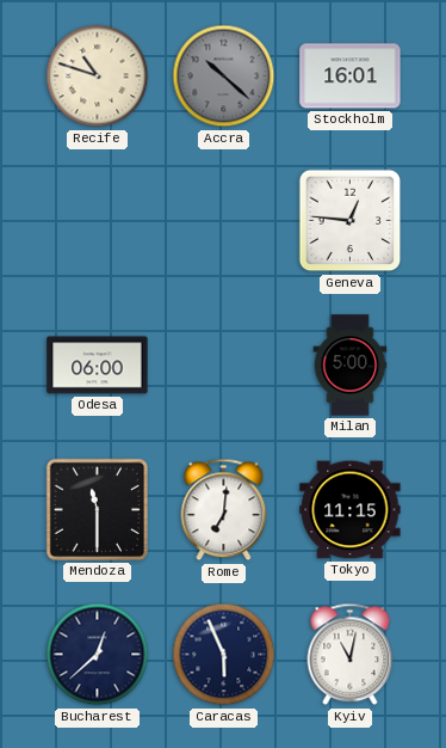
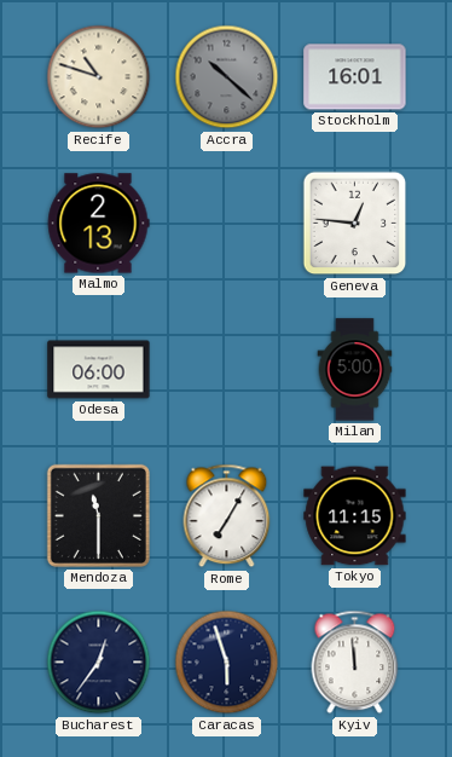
Malmo: none -> 2:13 (98, 224)
Rome: 7:01 -> 7:05 (227, 516)
Bucharest: 12:38 -> 12:36 (99, 663)
Caracas: 5:56 -> 5:57 (227, 663)
Kyiv: 11:02 -> 11:59 (355, 663)
